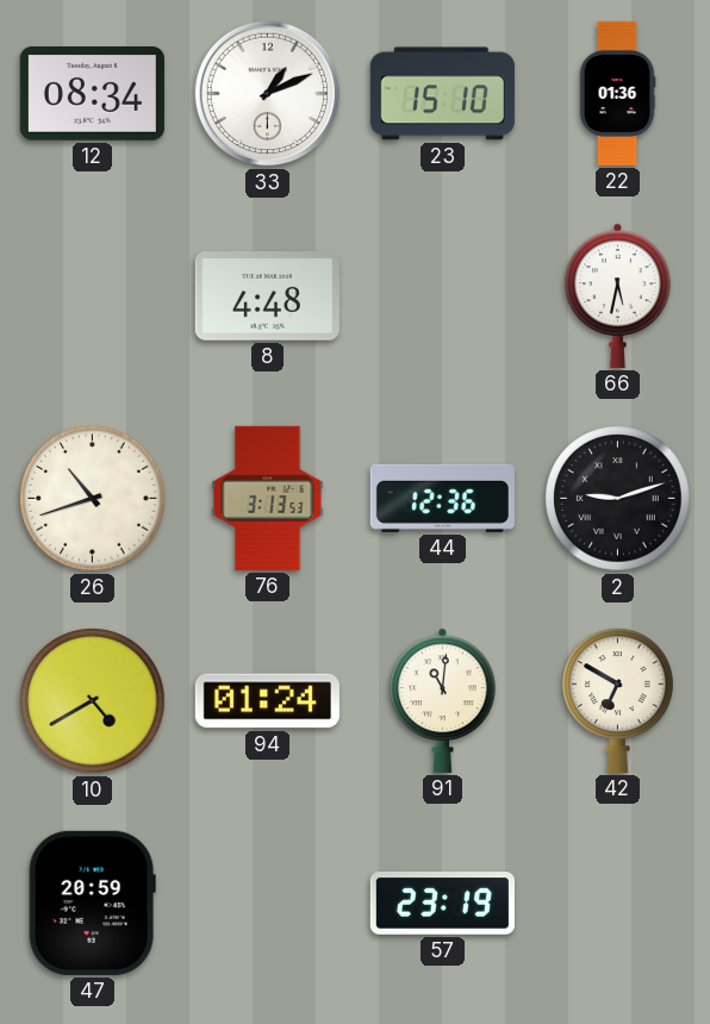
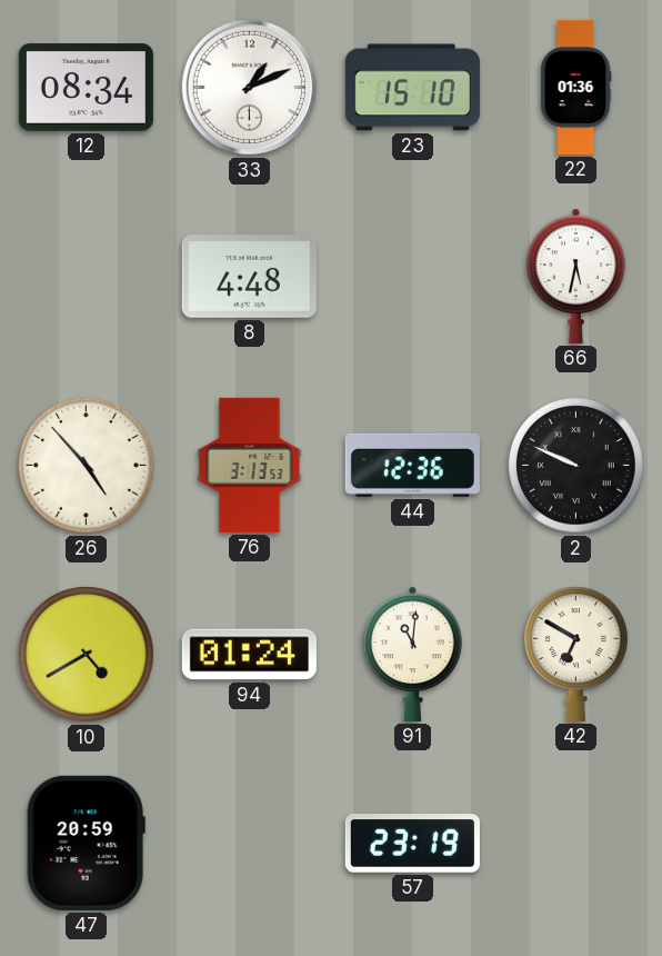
26: 10:42 -> 4:53 (87, 466)
2: 9:12 -> 9:49 (576, 466)
